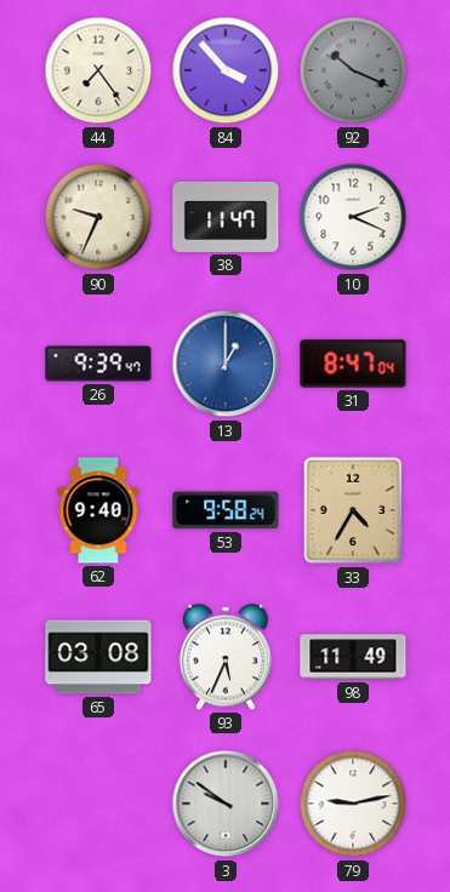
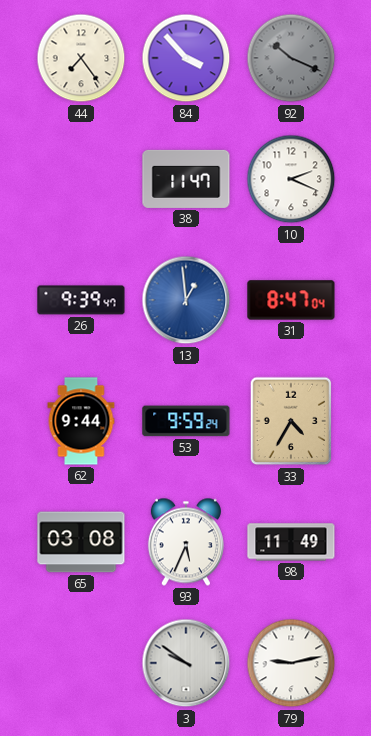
90: 9:34 -> none (98, 217)
13: 1:00 -> 12:59 (186, 300)
62: 9:40 -> 9:44 (81, 421)
53: 9:58 -> 9:59 (186, 421)
